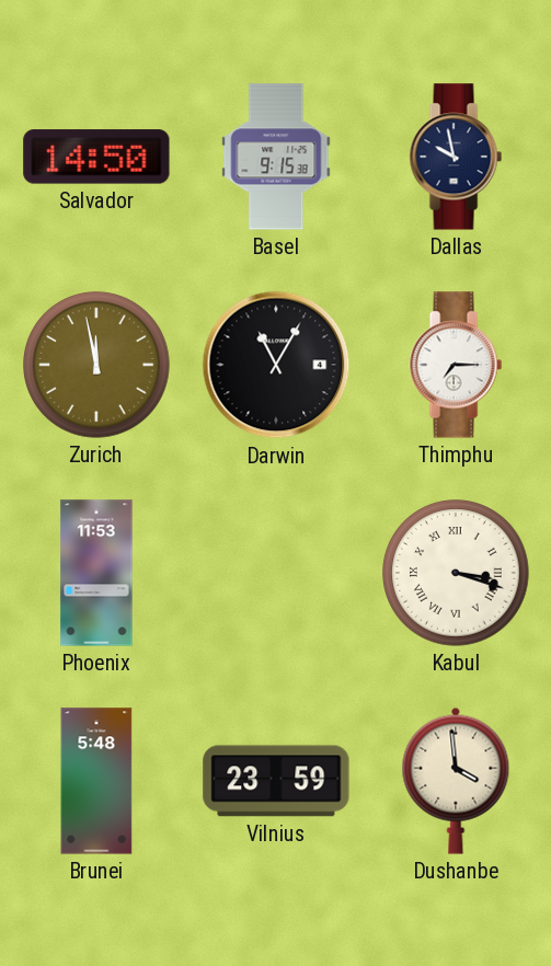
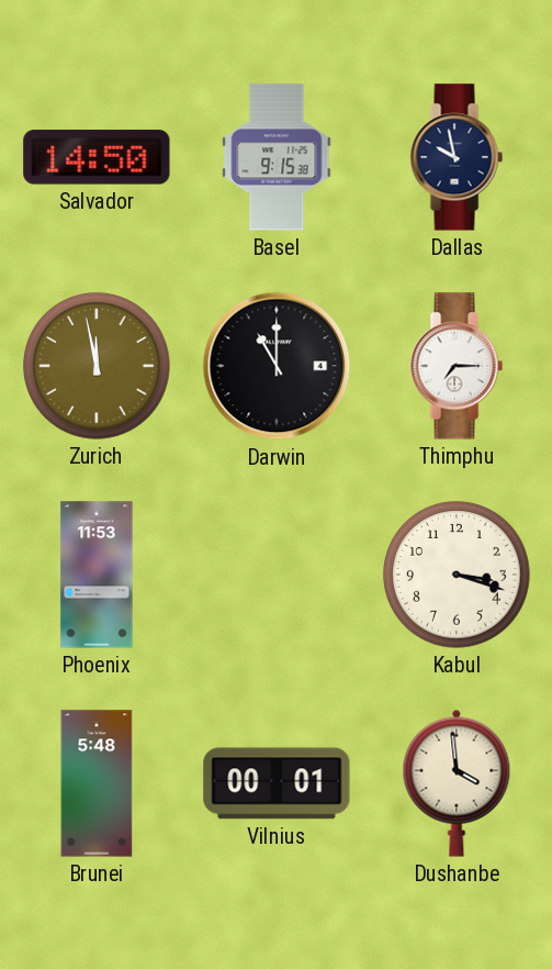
Darwin: 11:05 -> 11:00 (277, 366)
Kabul numerals: Roman -> Arabic (457, 575)
Vilnius: 23:59 -> 00:01 (277, 783)
